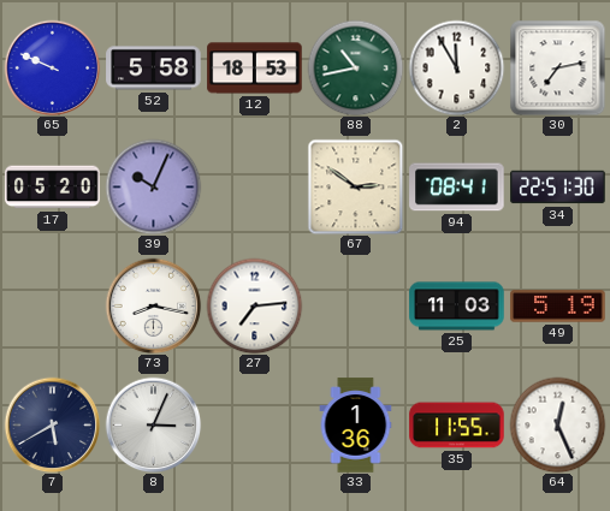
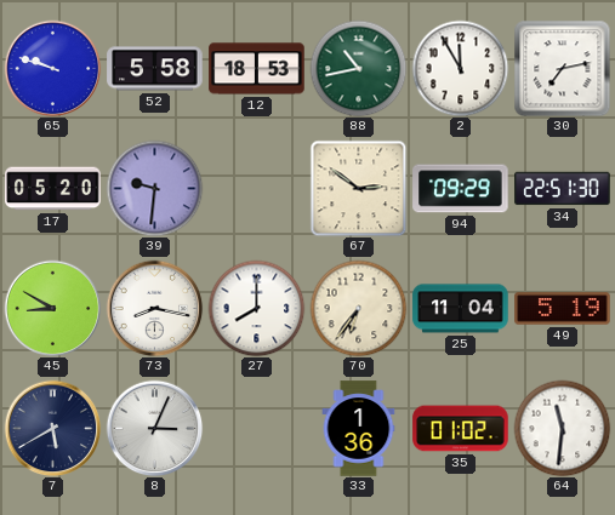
65: 9:49 -> 9:48 (52, 68)
39: 10:04 -> 9:31 (154, 188)
94: 08:41 -> 09:29 (461, 189)
45: none -> 8:50 (52, 308)
27: 7:14 -> 8:00 (256, 308)
70: none -> 6:36 (358, 308)
25: 11:03 -> 11:04 (461, 309)
35: 11:55 -> 01:02 (461, 429)
64: 12:26 -> 11:31 (562, 428)
